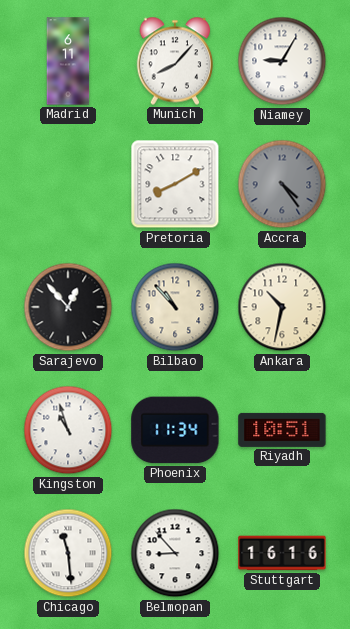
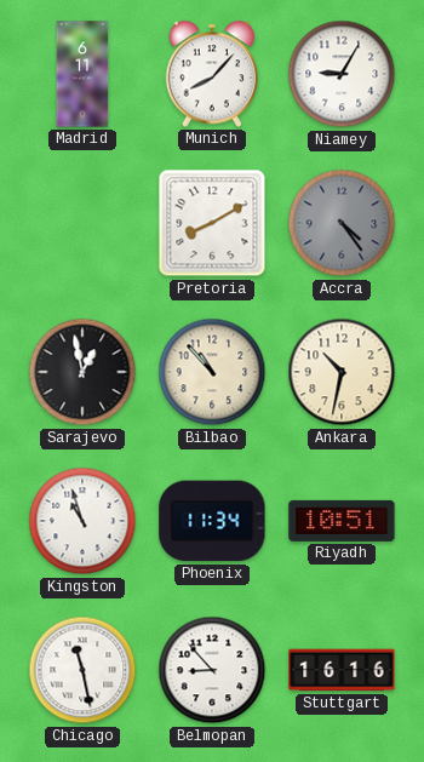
Sarajevo: 12:53 -> 12:58 (82, 372)
Chicago: 11:29 -> 11:28 (82, 670)
